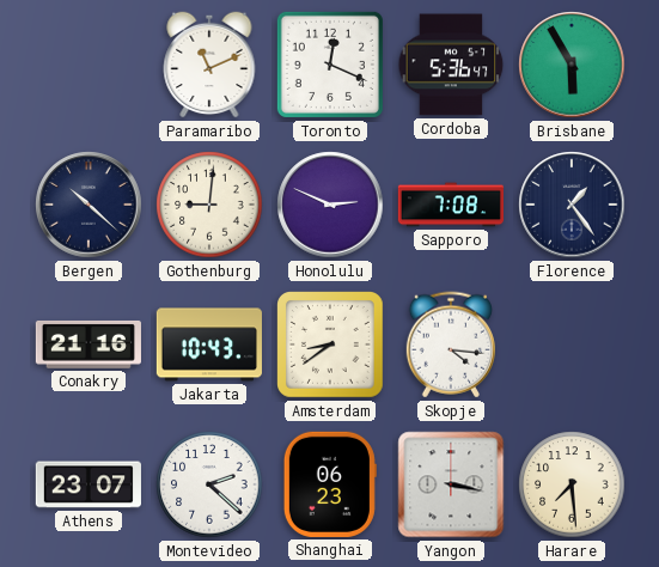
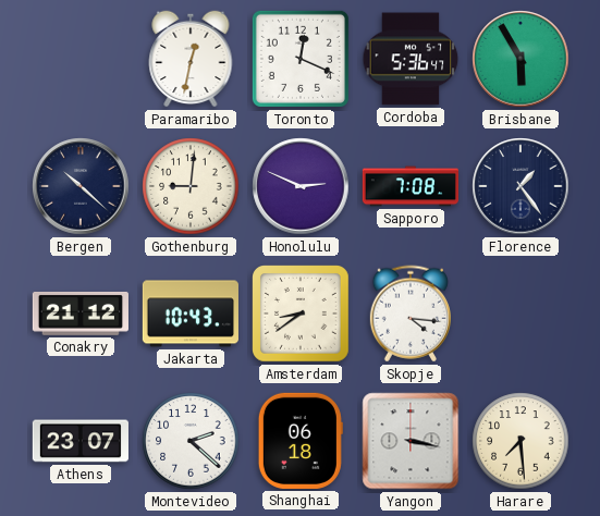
Paramaribo: 11:11 -> 12:32 (191, 59)
Conakry: 21:16 -> 21:12 (81, 314)
Shanghai: 06:23 -> 06:18 (301, 441)
